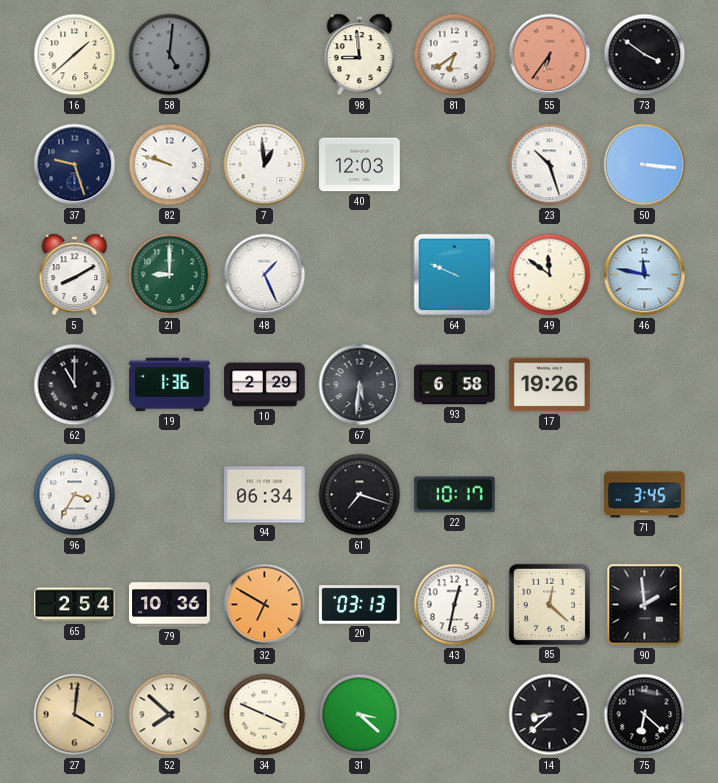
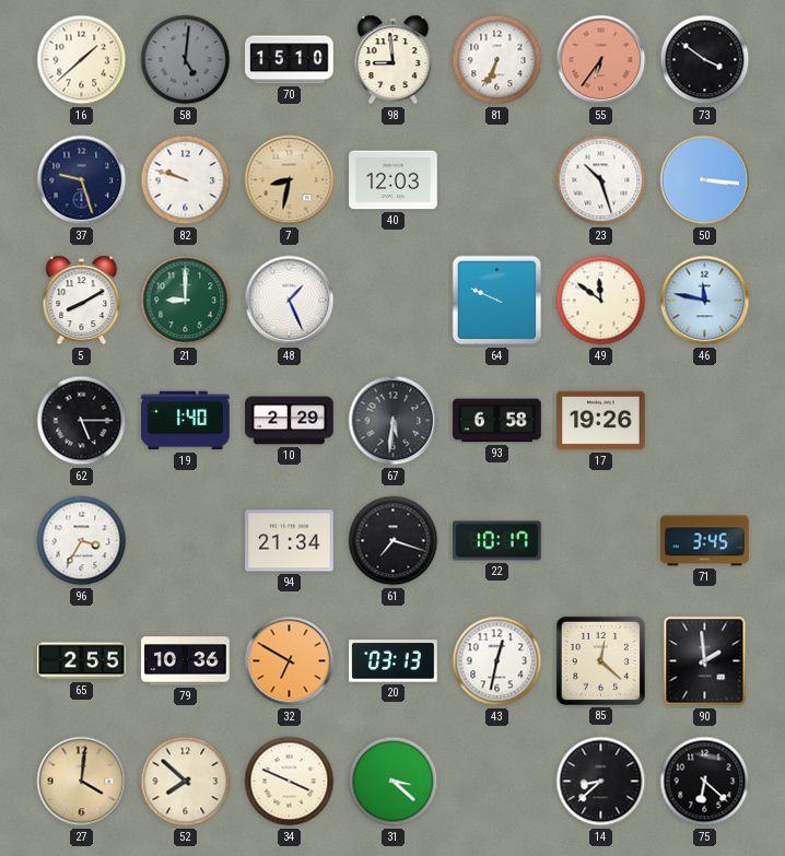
70: none -> 15:10 (290, 60)
81: 6:39 -> 6:34 (497, 60)
7: 12:59 -> 8:32 (290, 180)
7 dial: white -> champagne (290, 180)
62: 11:00 -> 5:15 (82, 421)
19: 1:36 -> 1:40 (186, 421)
94: 06:34 -> 21:34 (290, 541)
65: 2:54 -> 2:55 (82, 661)
